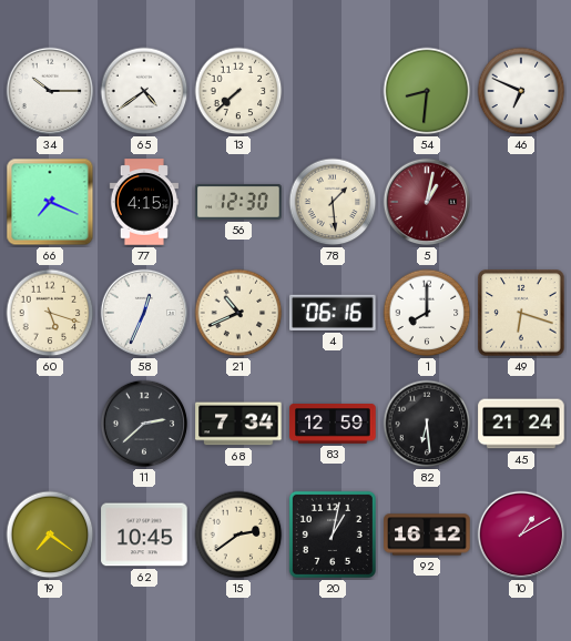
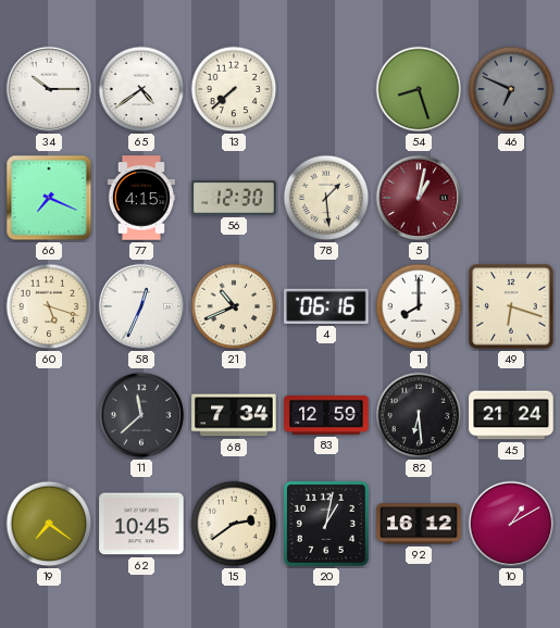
54: 8:31 -> 8:27 (419, 89)
46 dial: white -> grey (511, 89)
11: 2:38 -> 11:38 (141, 415)
